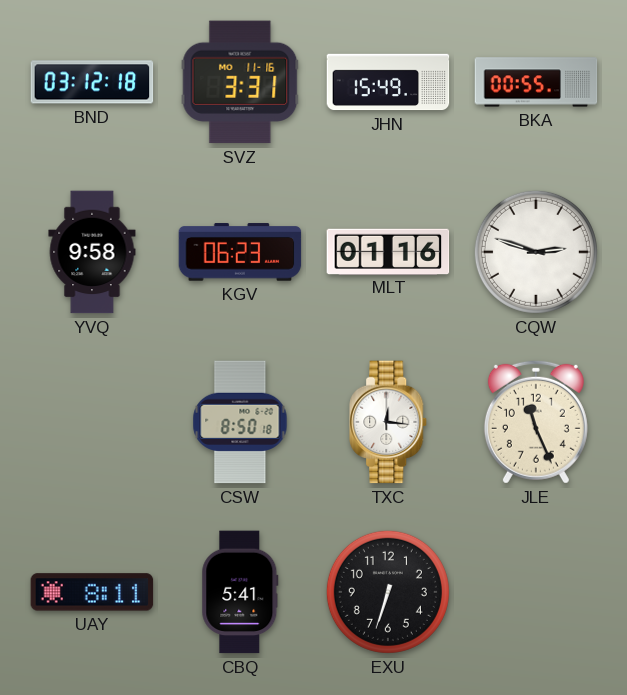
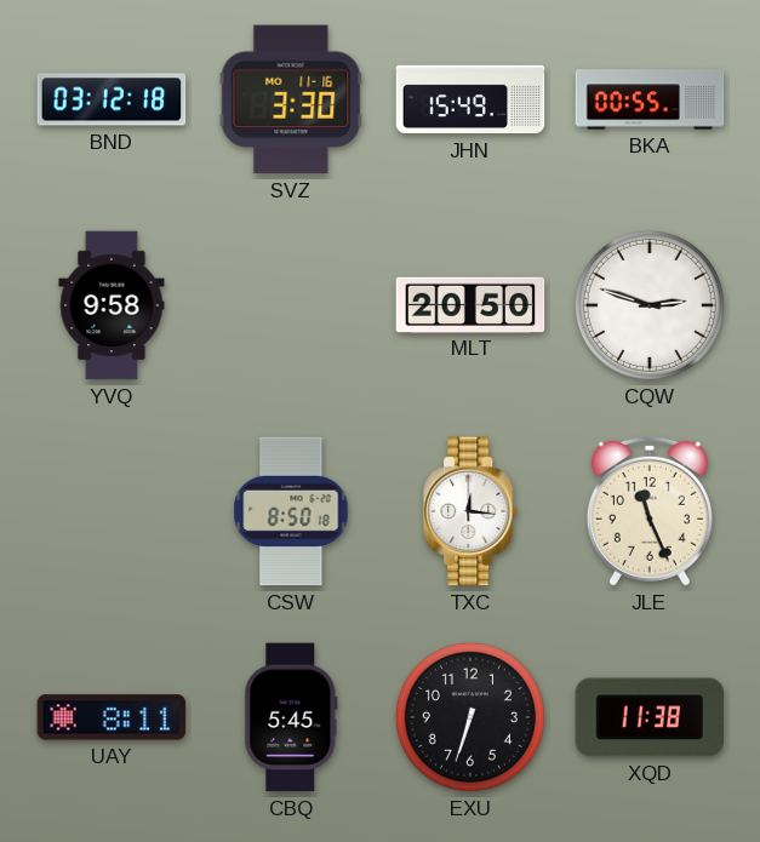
SVZ: 3:31 -> 3:30 (291, 99)
KGV: 06:23 -> none (240, 252)
MLT: 01:16 -> 20:50 (470, 304)
CBQ: 5:41 -> 5:45 (291, 717)
XQD: none -> 11:38 (650, 717)
